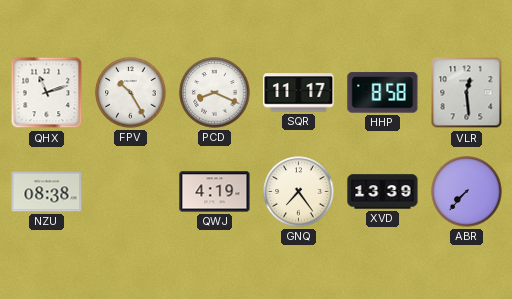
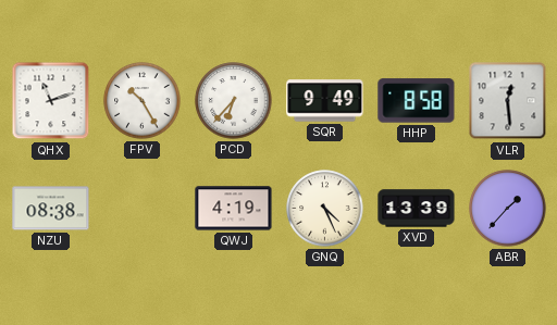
PCD: 8:19 -> 6:37 (234, 101)
SQR: 11:17 -> 9:49 (325, 101)
GNQ: 7:24 -> 4:26 (325, 209)
ABR: 7:37 -> 1:37 (508, 209)
